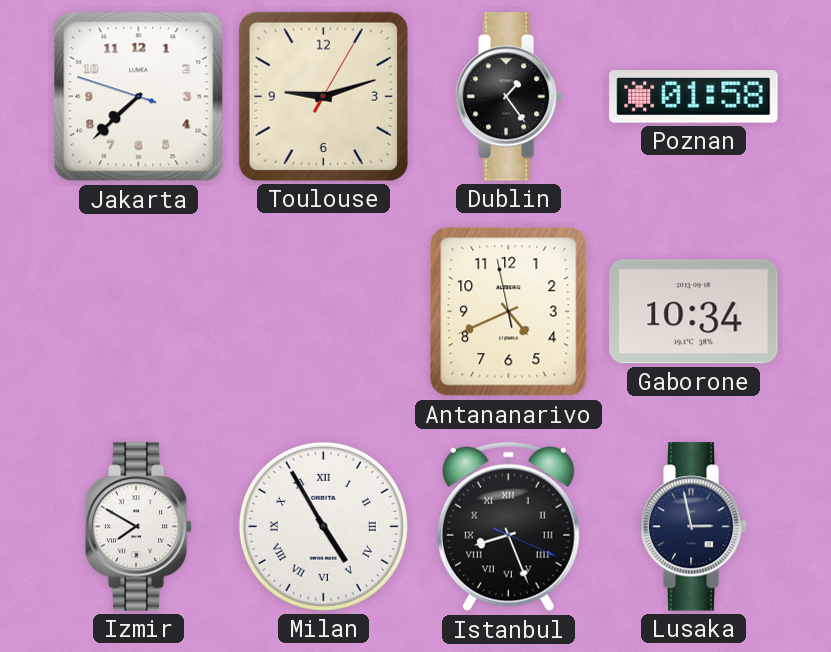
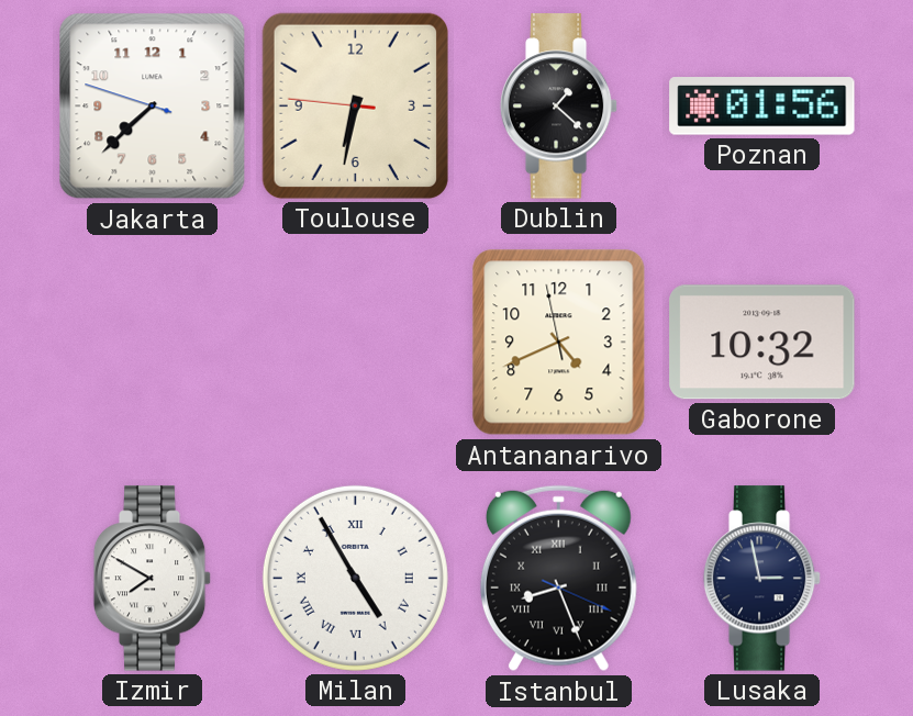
Toulouse: 9:12 -> 6:31 (355, 105)
Dublin: 1:24 -> 1:22 (559, 107)
Poznan: 01:58 -> 01:56 (762, 107)
Gaborone: 10:34 -> 10:32 (762, 343)
